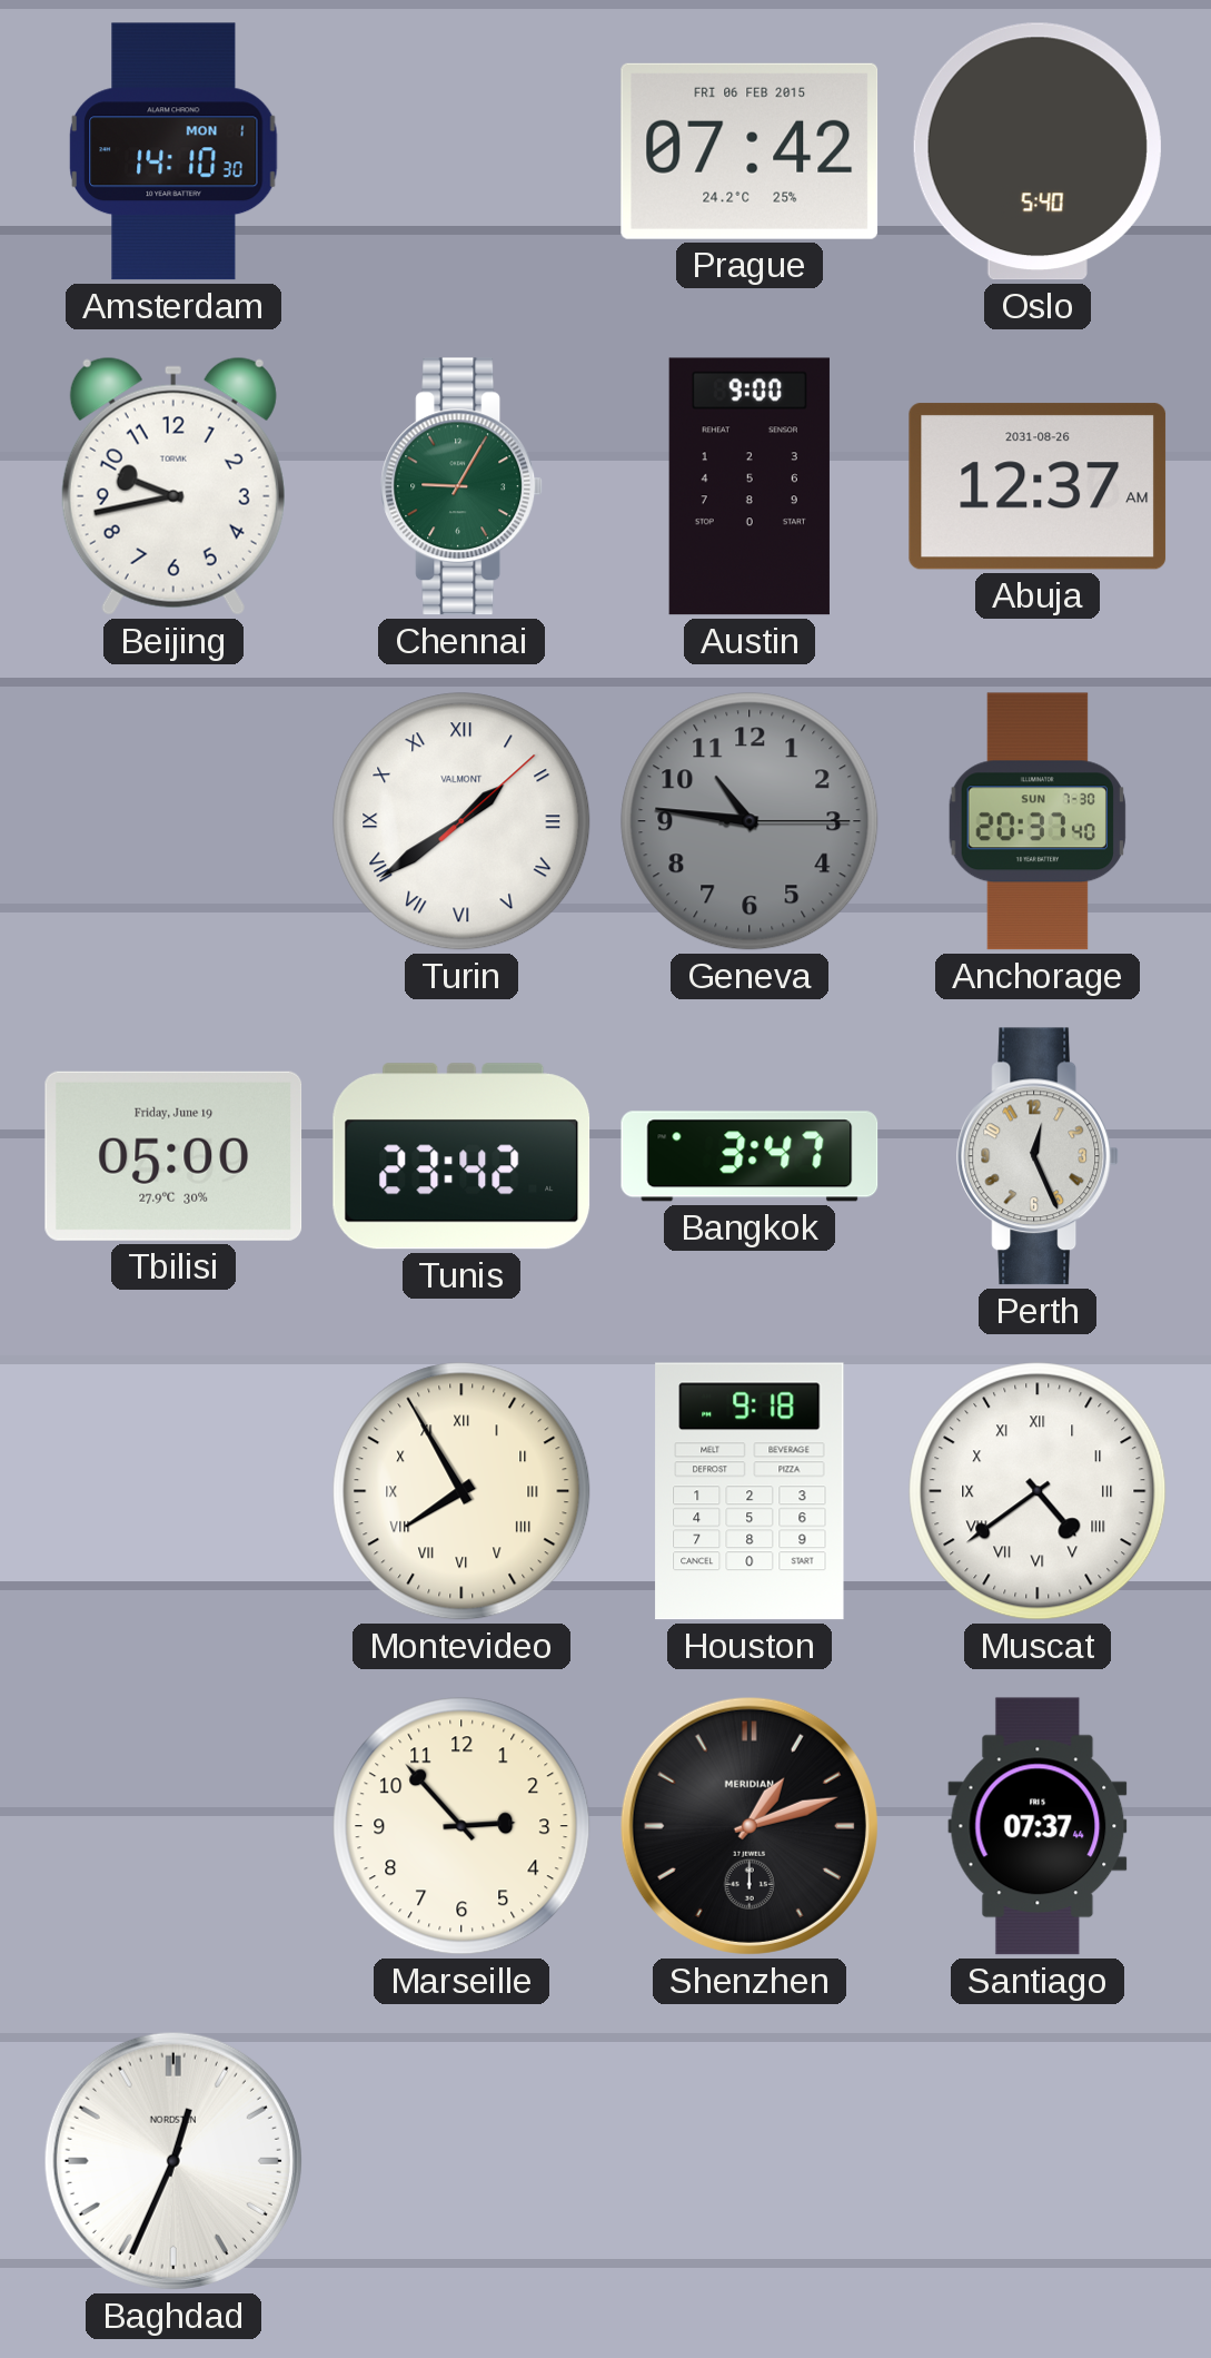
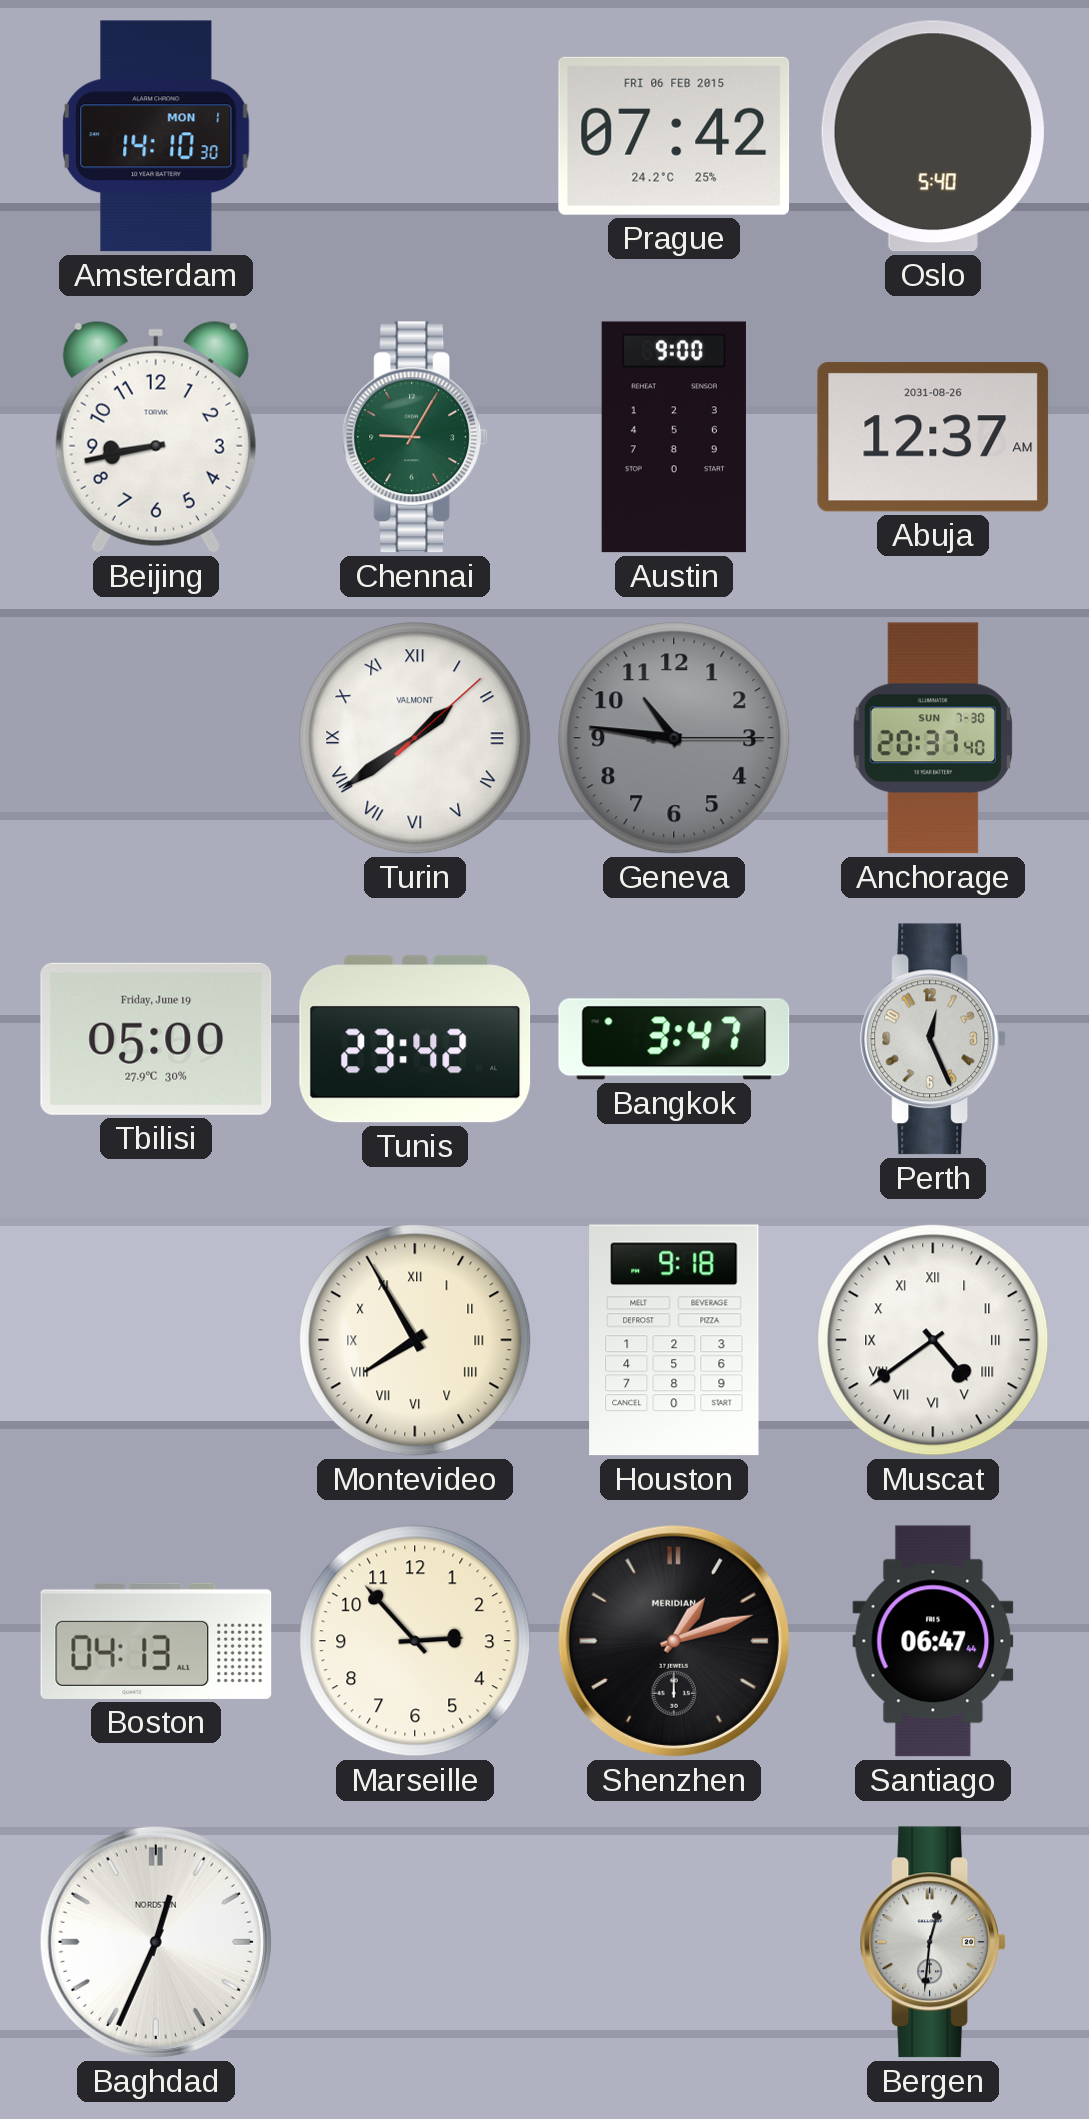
Beijing: 9:43 -> 8:43 (156, 437)
Boston: none -> 04:13 (156, 1641)
Santiago: 07:37 -> 06:47 (933, 1641)
Bergen: none -> 12:31 (934, 1942)
